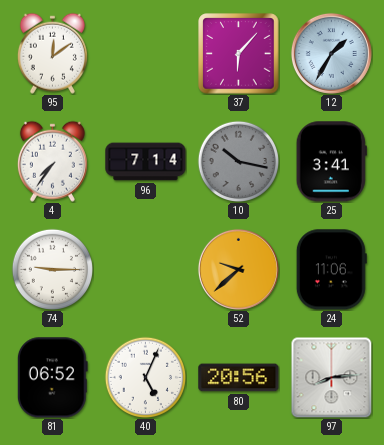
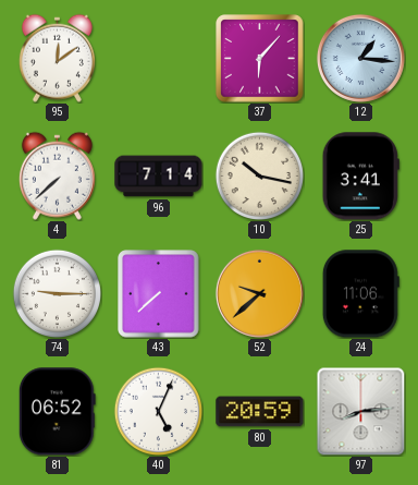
12: 1:35 -> 1:16 (360, 58)
4: 7:36 -> 7:38 (57, 175)
10 dial: grey -> cream (259, 175)
43: none -> 7:38 (159, 294)
80: 20:56 -> 20:59 (260, 412)
